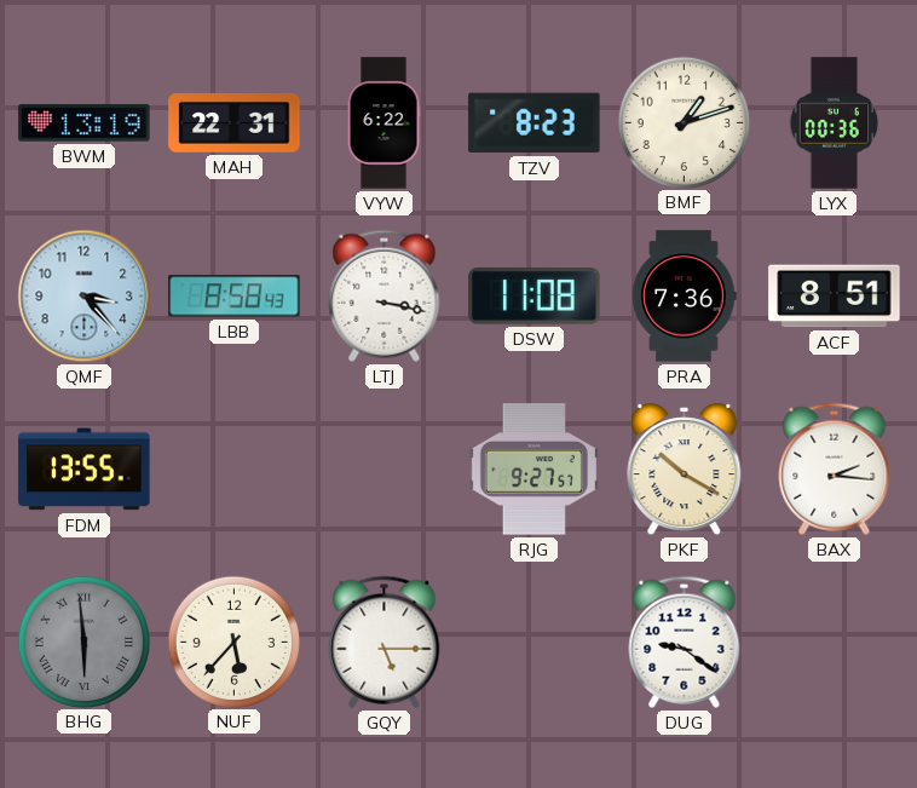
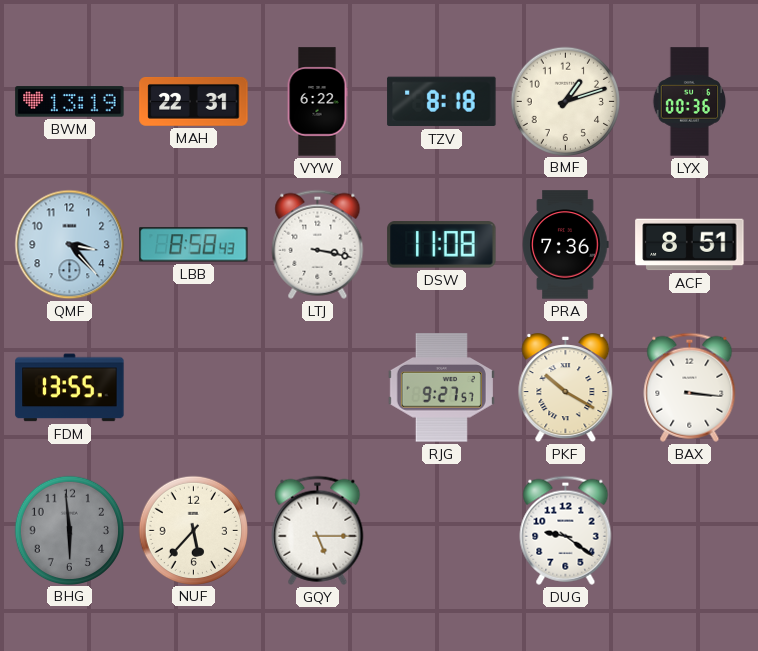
TZV: 8:23 -> 8:18 (442, 102)
BAX: 2:16 -> 3:16 (690, 387)
BHG numerals: Roman -> Arabic (69, 530)
